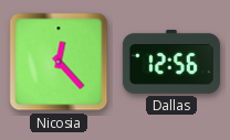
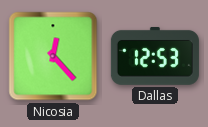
Dallas: 12:56 -> 12:53 (155, 56)
